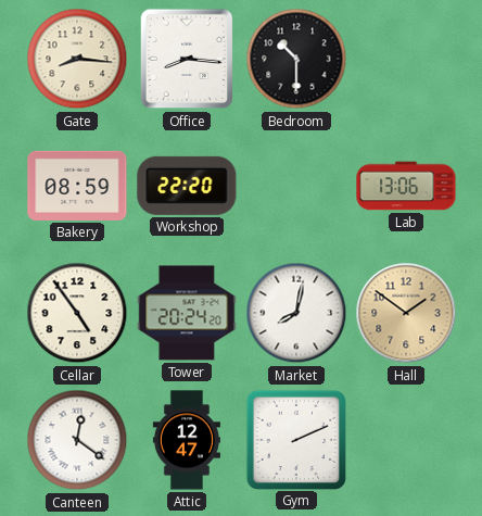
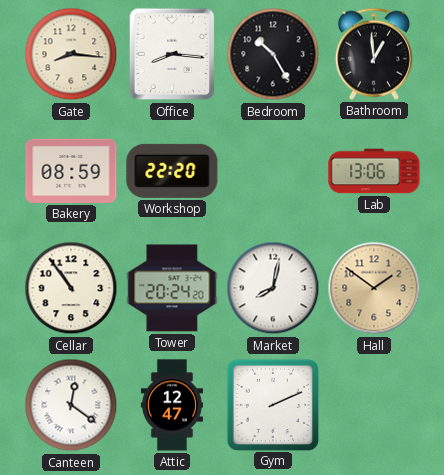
Bedroom: 10:30 -> 10:25 (273, 54)
Bathroom: none -> 12:59 (374, 54)
Cellar: 4:54 -> 10:54 (71, 288)
